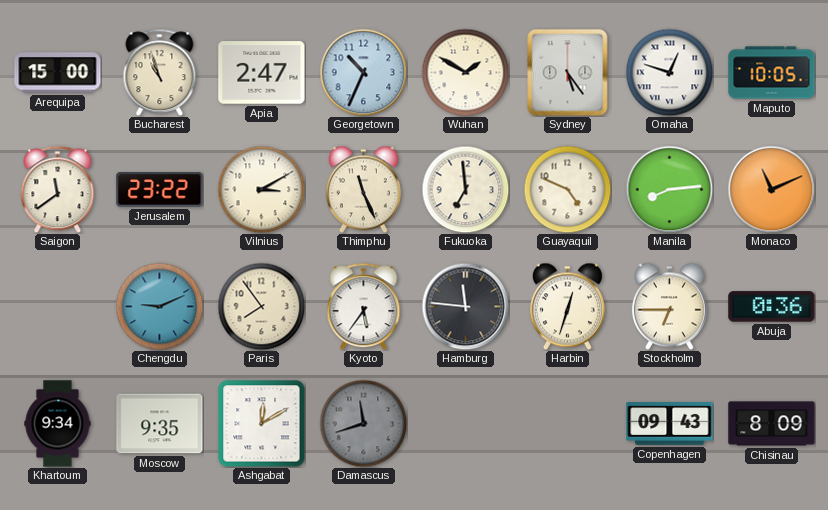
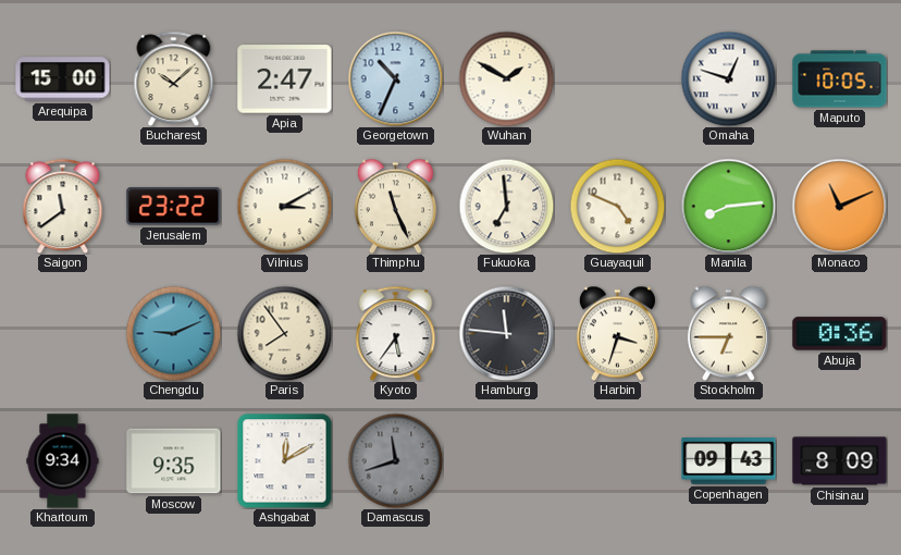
Bucharest: 10:57 -> 10:08 (174, 78)
Sydney: 5:24 -> none (568, 72)
Harbin: 12:33 -> 3:33 (617, 333)
